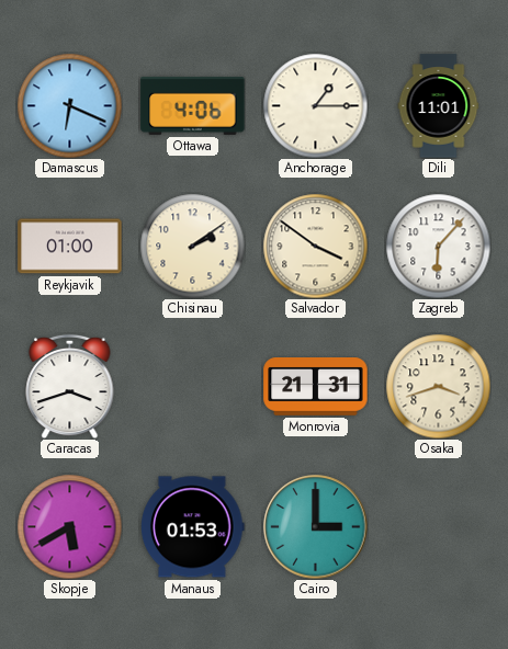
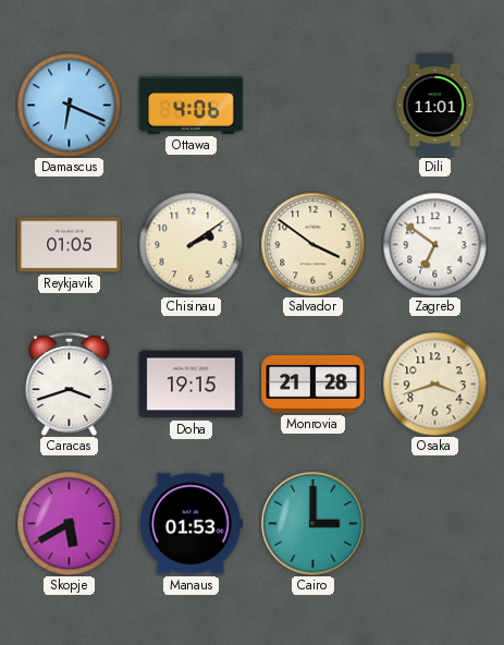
Anchorage: 1:15 -> none (315, 105)
Reykjavik: 01:00 -> 01:05 (70, 245)
Zagreb: 6:07 -> 6:51 (434, 244)
Doha: none -> 19:15 (192, 385)
Monrovia: 21:31 -> 21:28 (314, 385)
